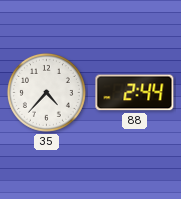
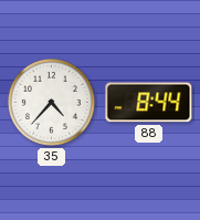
88: 2:44 -> 8:44 (149, 103)
